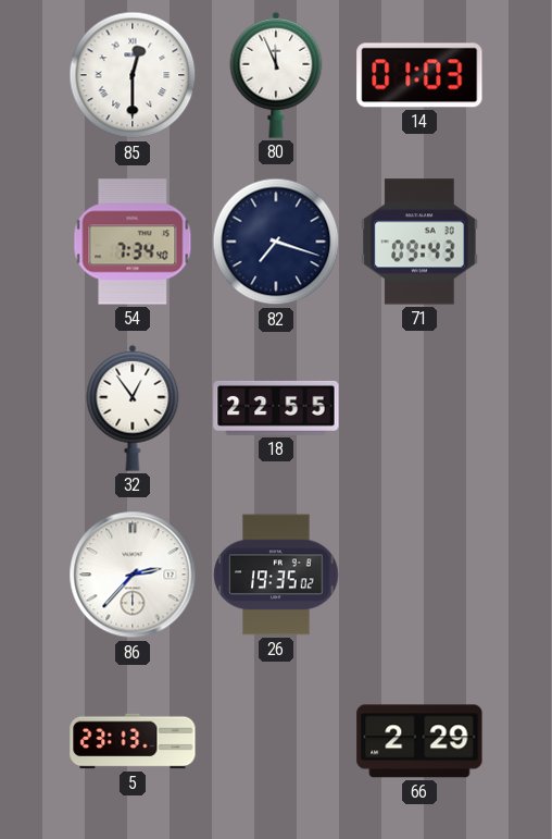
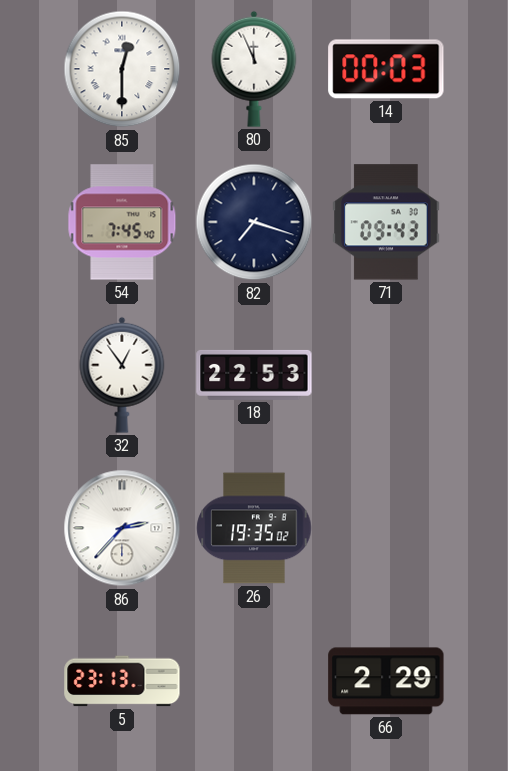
14: 01:03 -> 00:03 (386, 69)
54: 7:34 -> 7:45 (122, 222)
18: 22:55 -> 22:53 (254, 375)
